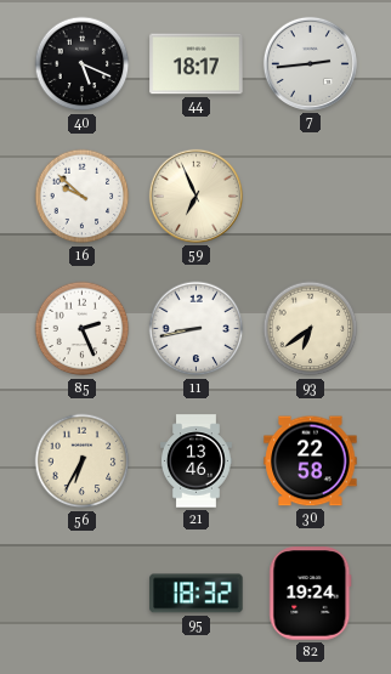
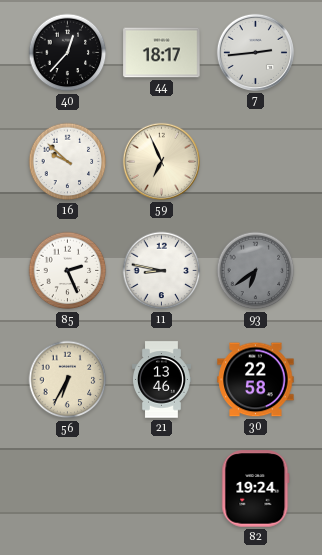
40: 5:19 -> 12:37 (68, 53)
11: 8:43 -> 8:47 (162, 271)
93 dial: cream -> grey (256, 271)
95: 18:32 -> none (197, 594)
